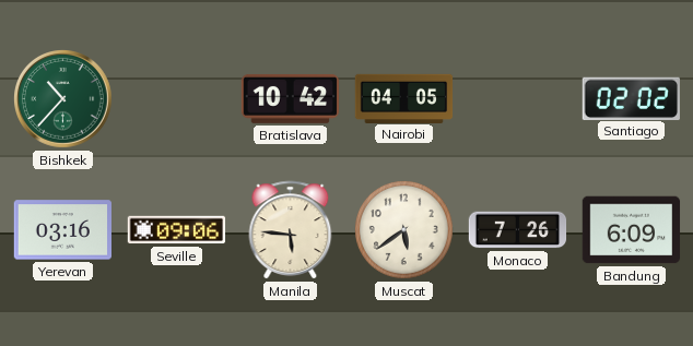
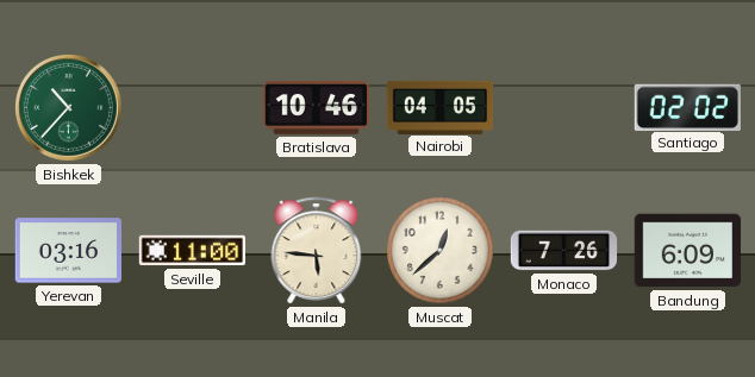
Bratislava: 10:42 -> 10:46 (317, 107)
Seville: 09:06 -> 11:00 (193, 251)
Muscat: 5:39 -> 12:38 (441, 251)
